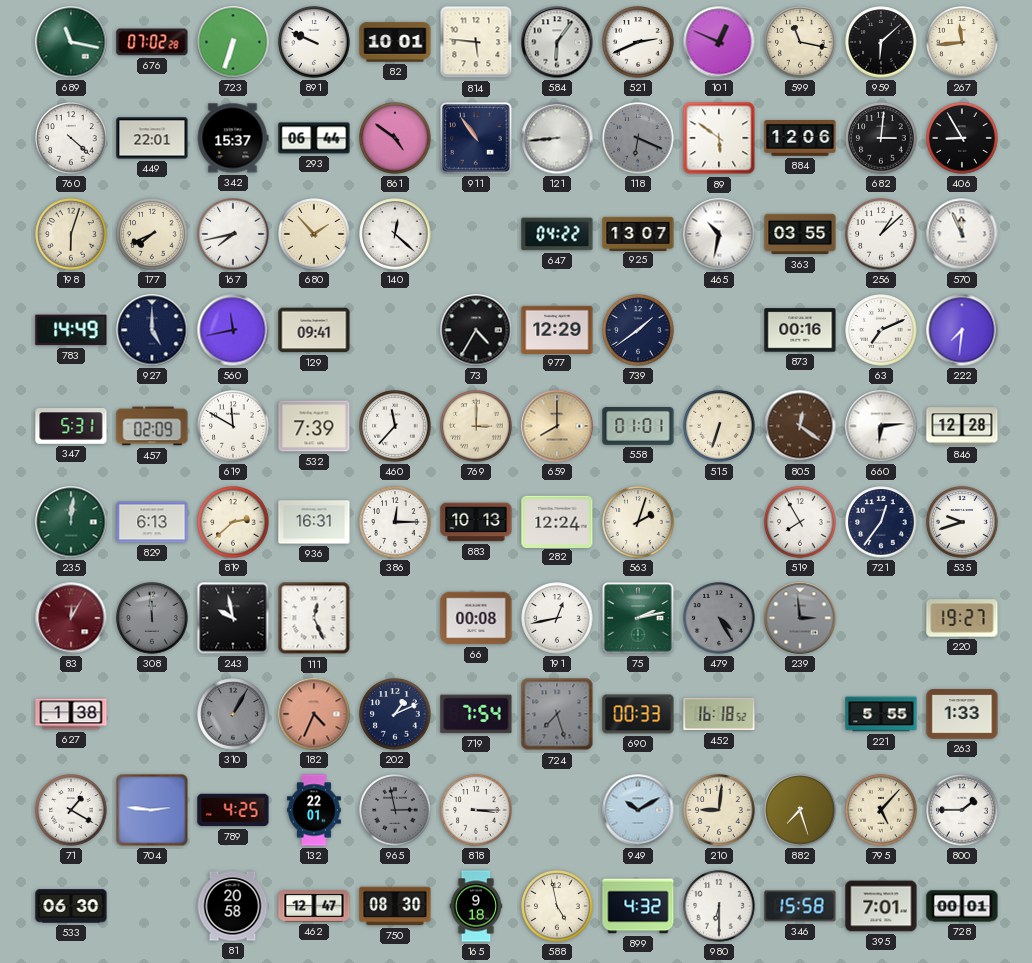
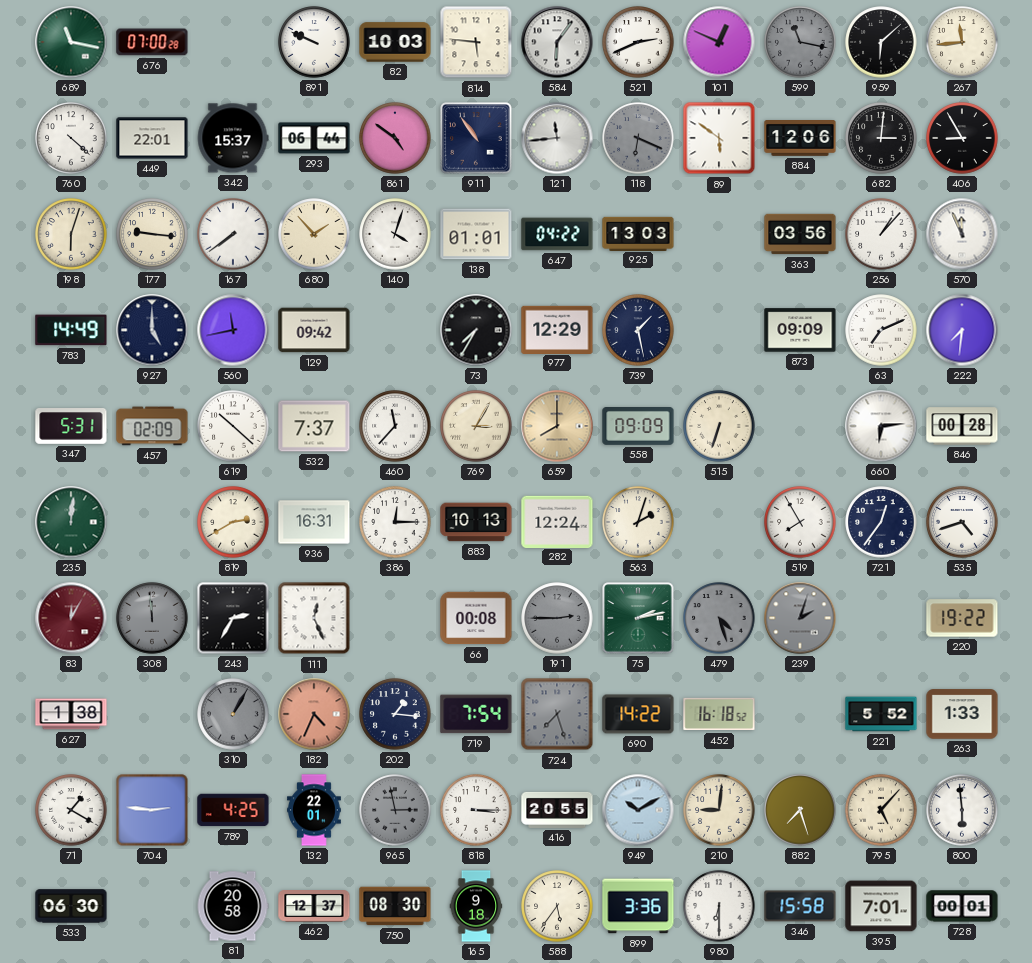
676: 07:02 -> 07:00 (152, 42)
723: 6:33 -> none (233, 42)
82: 10:01 -> 10:03 (395, 42)
599 dial: cream -> grey (800, 42)
121: 8:44 -> 11:44 (557, 138)
177: 7:41 -> 9:16 (152, 234)
167: 7:43 -> 7:39 (233, 234)
140: 12:22 -> 4:03 (395, 234)
138: none -> 01:01 (476, 234)
925: 13:07 -> 13:03 (638, 233)
465: 10:32 -> none (719, 234)
363: 03:55 -> 03:56 (800, 234)
256: 1:08 -> 1:07 (881, 234)
129: 09:41 -> 09:42 (314, 330)
73: 4:35 -> 7:35 (476, 330)
739: 1:39 -> 1:28 (638, 330)
873: 00:16 -> 09:09 (800, 330)
619: 11:50 -> 10:22 (233, 426)
532: 7:39 -> 7:37 (314, 426)
769: 3:00 -> 3:05 (476, 426)
558: 01:01 -> 09:09 (638, 427)
805: 12:21 -> none (800, 426)
846: 12:28 -> 00:28 (962, 426)
829: 6:13 -> none (152, 522)
819: 2:38 -> 2:40 (233, 522)
535: 9:42 -> 4:42 (962, 522)
243: 9:58 -> 2:35 (233, 618)
191: 12:43 -> 2:45 (557, 618)
191 dial: white -> grey (557, 618)
479: 4:25 -> 4:27 (719, 618)
239: 2:59 -> 2:03 (800, 618)
220: 19:27 -> 19:22 (962, 618)
202: 1:11 -> 1:16 (395, 714)
690: 00:33 -> 14:22 (638, 714)
221: 5:55 -> 5:52 (881, 714)
416: none -> 20:55 (557, 810)
800: 1:45 -> 5:59 (962, 810)
462: 12:47 -> 12:37 (314, 907)
588: 4:58 -> 5:36 (557, 906)
899: 4:32 -> 3:36 (638, 906)
